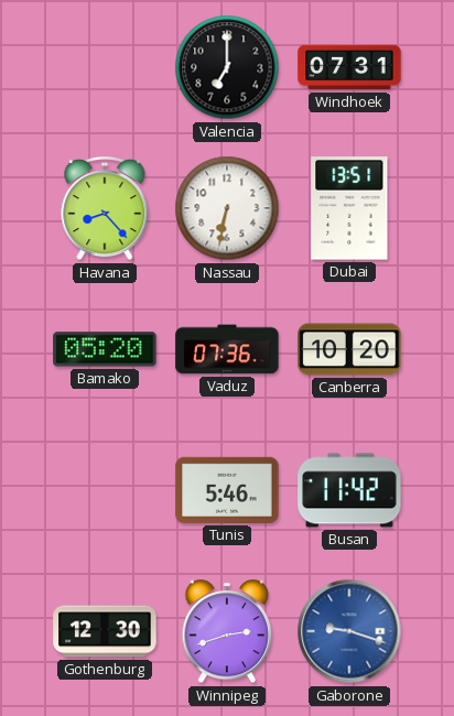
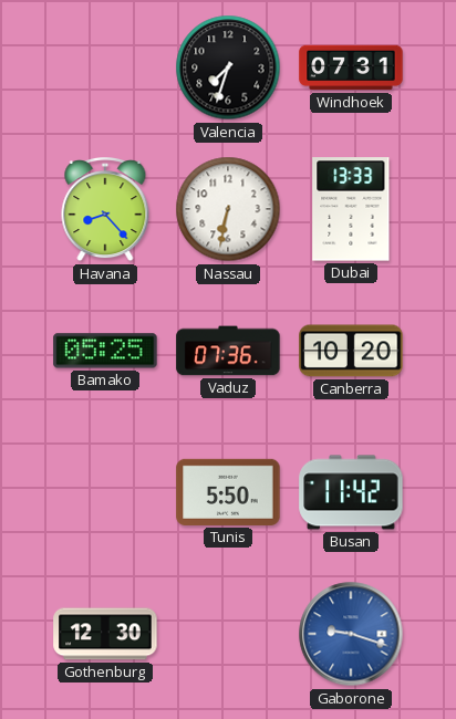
Valencia: 7:00 -> 7:33 (228, 67)
Dubai: 13:51 -> 13:33 (351, 209)
Bamako: 05:20 -> 05:25 (105, 351)
Tunis: 5:46 -> 5:50 (228, 492)
Winnipeg: 2:42 -> none (227, 632)
